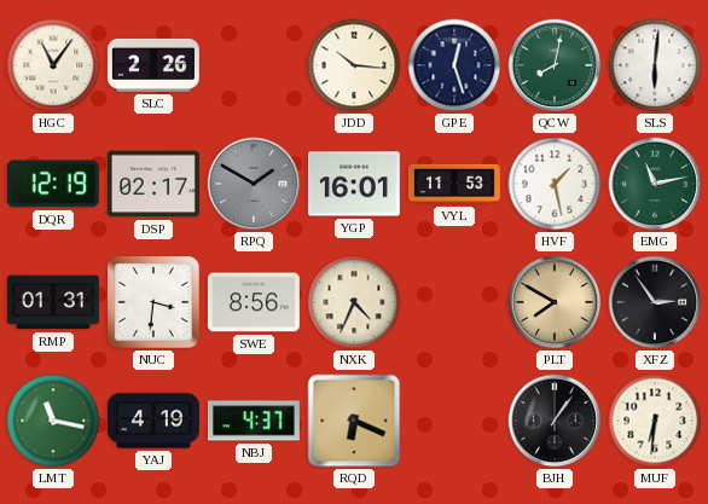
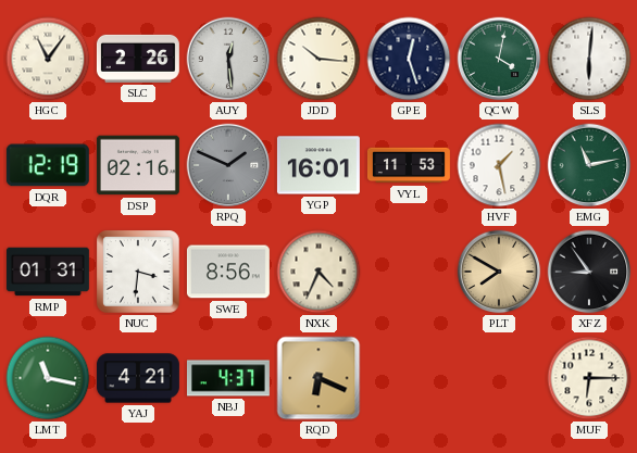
AUY: none -> 12:29 (228, 59)
QCW: 8:02 -> 4:02 (499, 59)
DSP: 02:17 -> 02:16 (138, 165)
RPQ: 1:50 -> 1:49 (228, 165)
XFZ: 2:54 -> 8:54 (589, 272)
YAJ: 4:19 -> 4:21 (138, 378)
BJH: 1:06 -> none (555, 421)
MUF: 6:31 -> 6:15 (589, 378)
